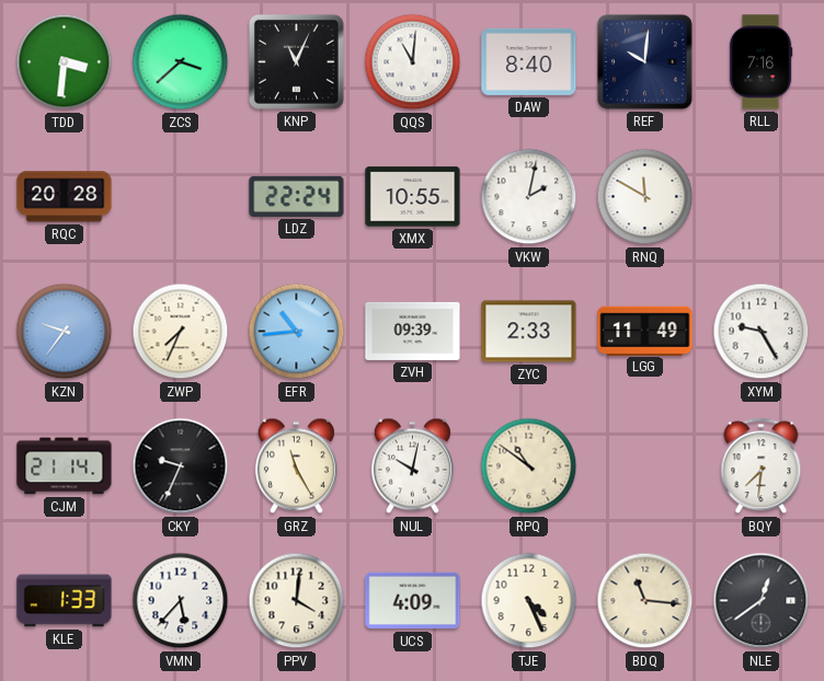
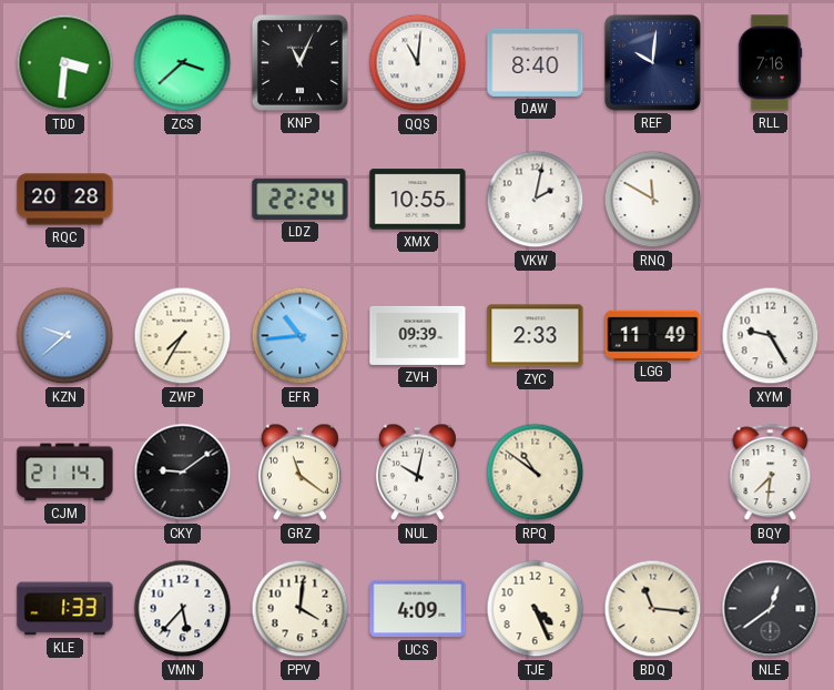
KZN: 9:36 -> 9:38 (65, 336)
ZWP: 7:34 -> 7:35 (183, 336)
CKY: 9:34 -> 9:09 (183, 473)
GRZ: 11:25 -> 11:21 (299, 473)
